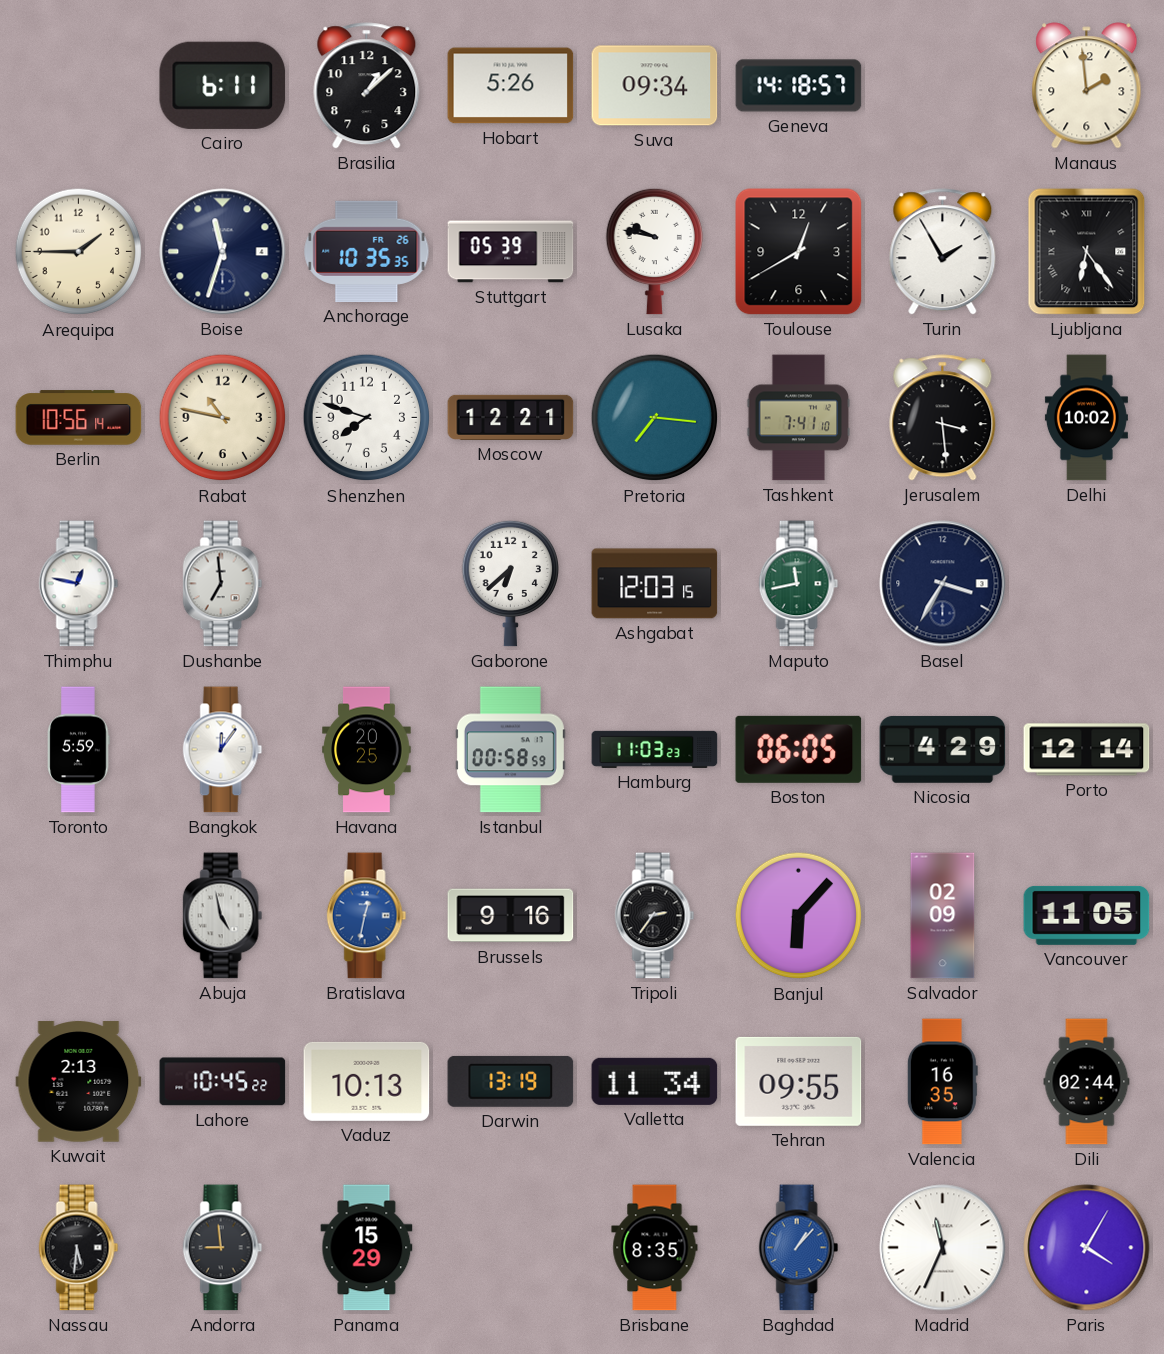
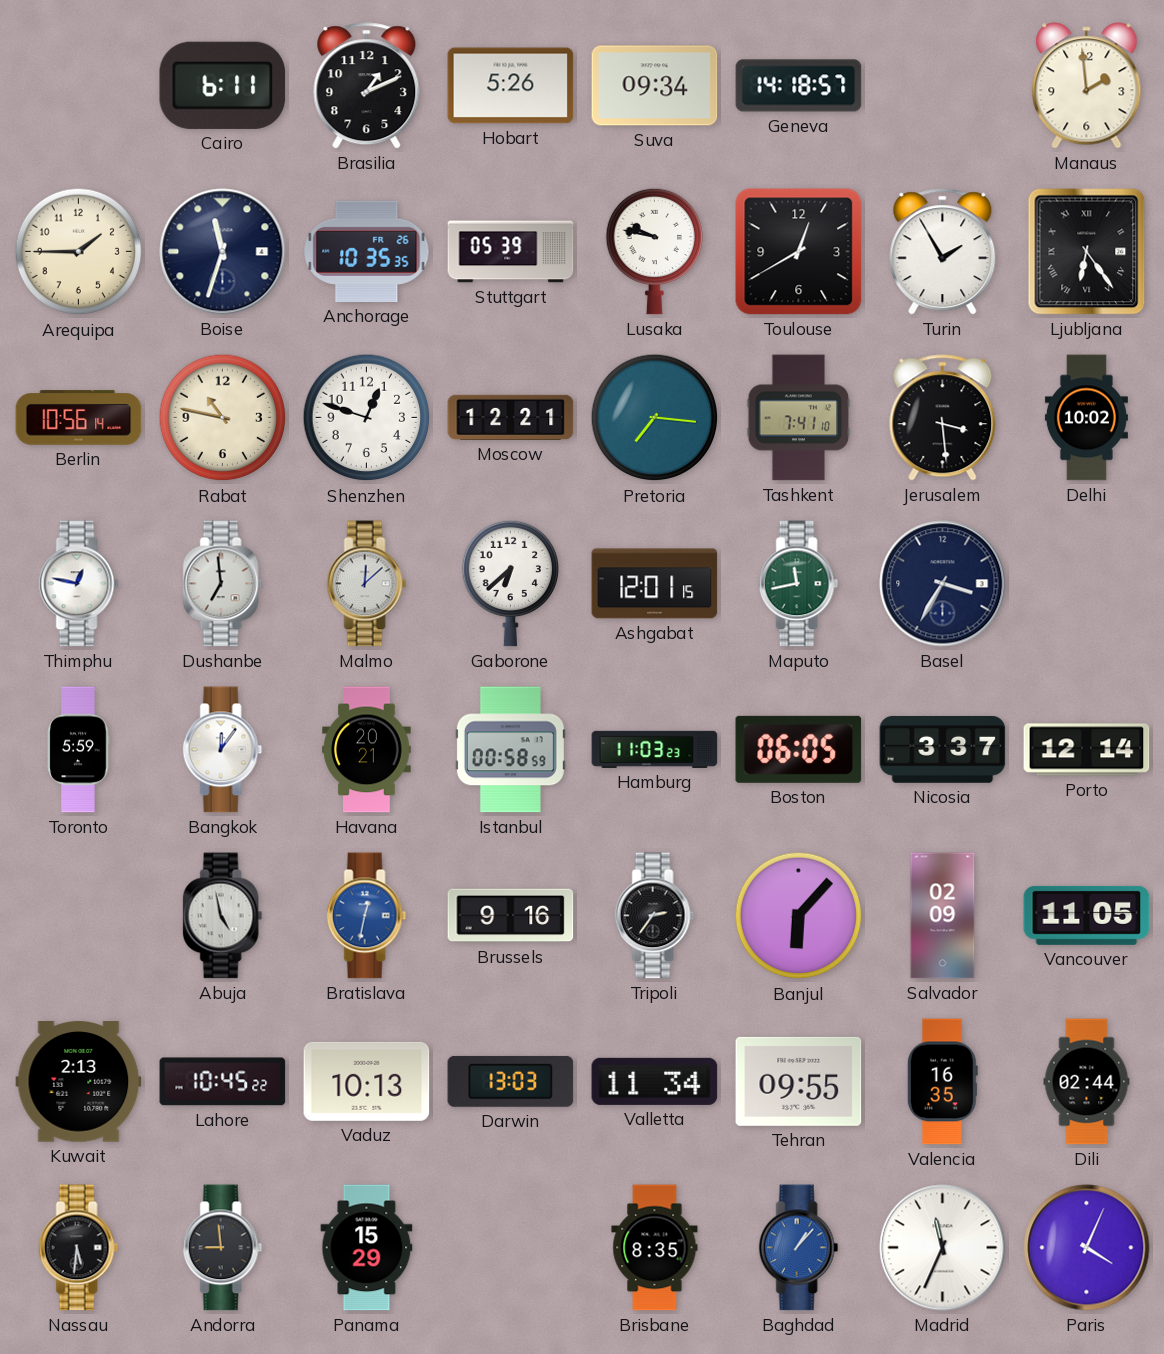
Brasilia: 1:08 -> 1:11 (367, 86)
Shenzhen: 7:48 -> 12:48 (367, 418)
Malmo: none -> 12:08 (367, 584)
Ashgabat: 12:03 -> 12:01 (655, 584)
Havana: 20:25 -> 20:21 (367, 750)
Nicosia: 4:29 -> 3:37 (943, 749)
Darwin: 13:19 -> 13:03 (511, 1081)
Paris: 4:05 -> 4:04 (1087, 1248)
